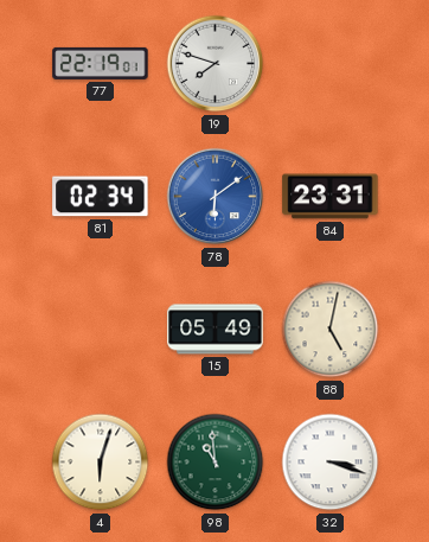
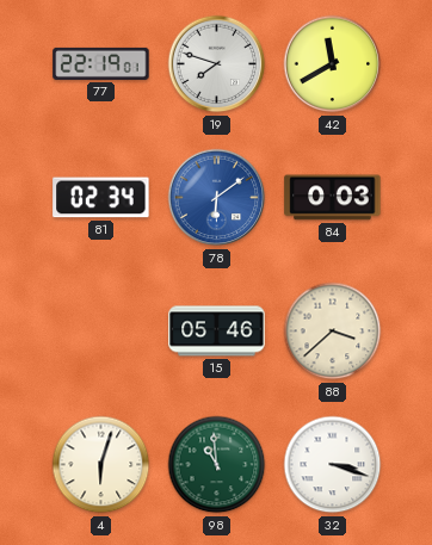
42: none -> 11:40 (333, 64)
84: 23:31 -> 0:03 (333, 198)
15: 05:49 -> 05:46 (217, 332)
88: 5:02 -> 3:38 (333, 332)
